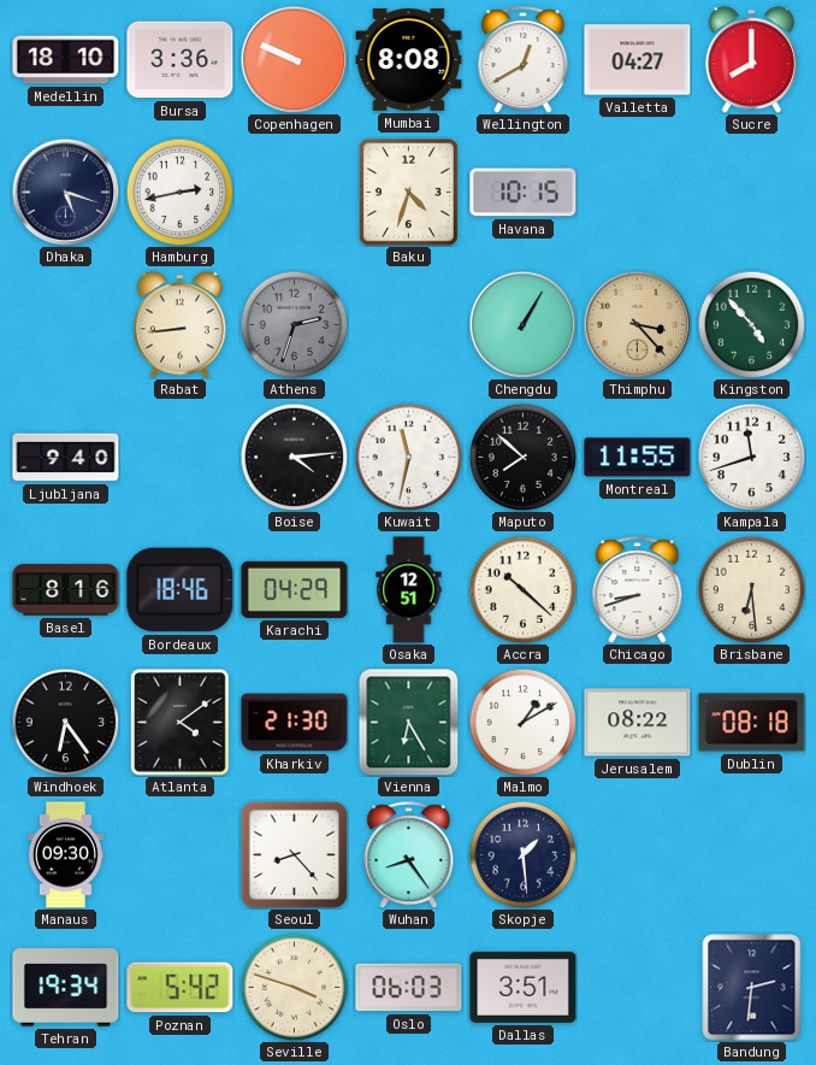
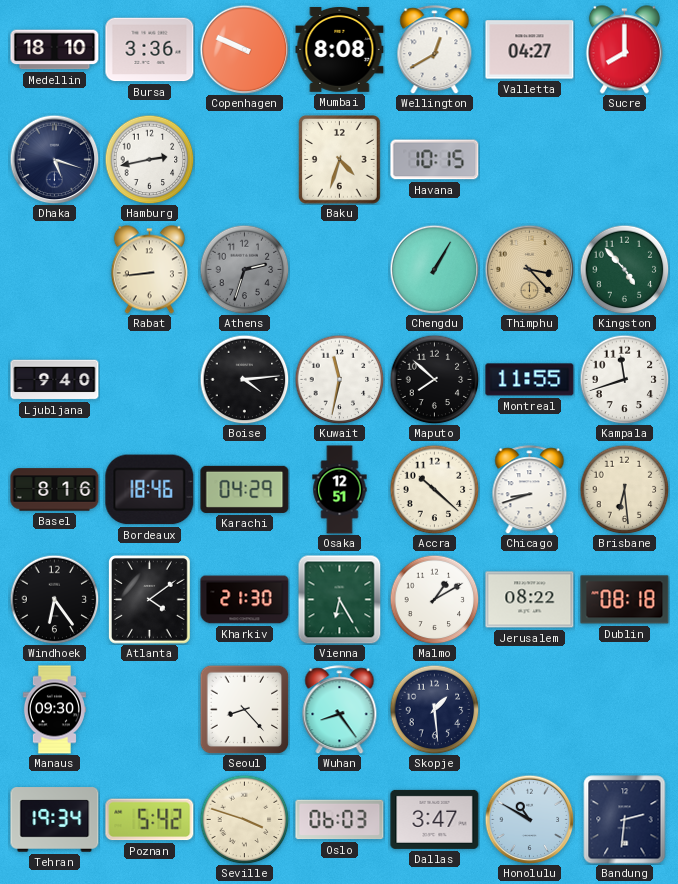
Dallas: 3:51 -> 3:47 (435, 819)
Honolulu: none -> 10:50 (529, 819)
